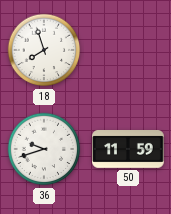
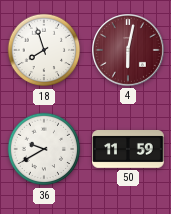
4: none -> 6:02 (129, 51)
36: 9:42 -> 9:40 (44, 149)
